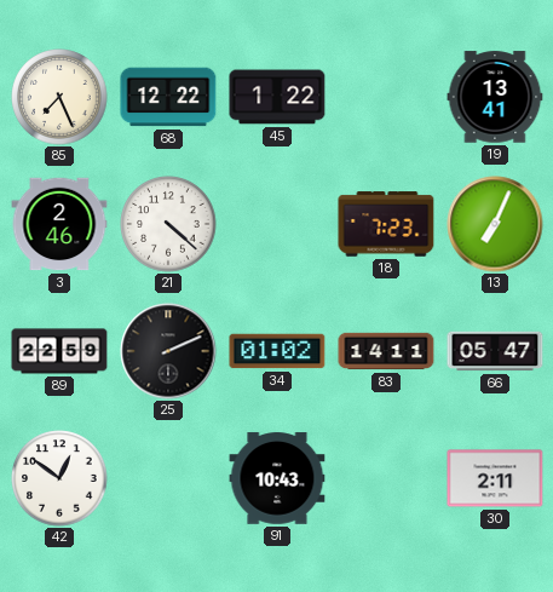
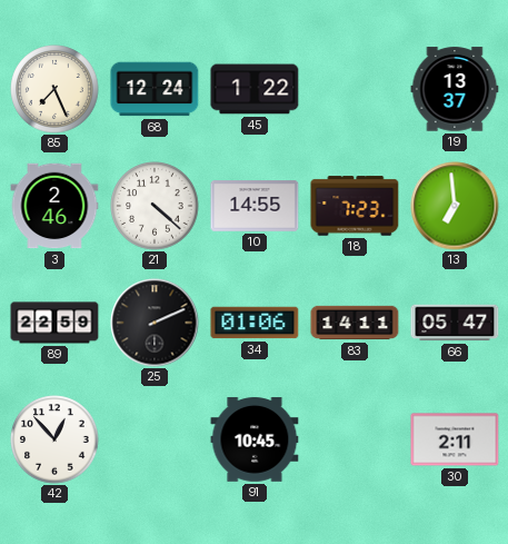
68: 12:22 -> 12:24 (155, 89)
19: 13:41 -> 13:37 (455, 89)
10: none -> 14:55 (255, 206)
13: 7:04 -> 6:59 (455, 206)
34: 01:02 -> 01:06 (255, 323)
42: 12:51 -> 12:53 (54, 439)
91: 10:43 -> 10:45 (255, 439)
